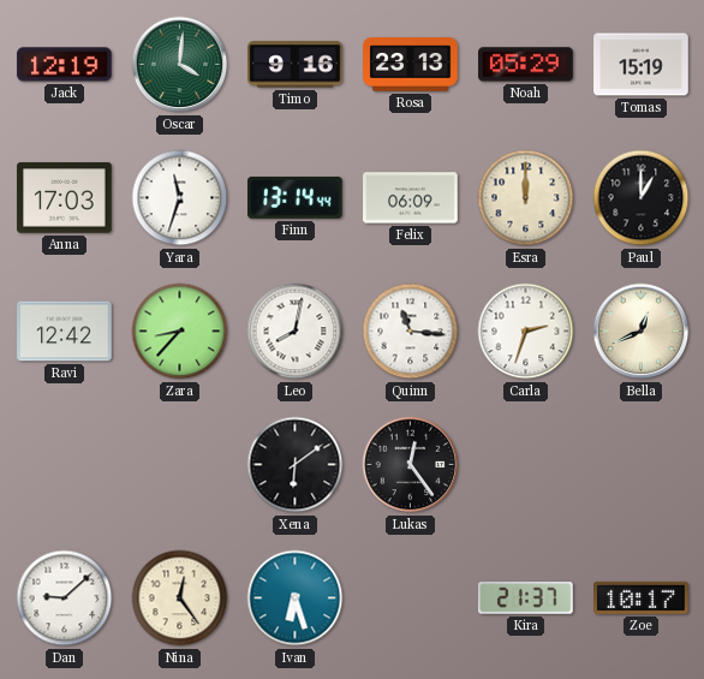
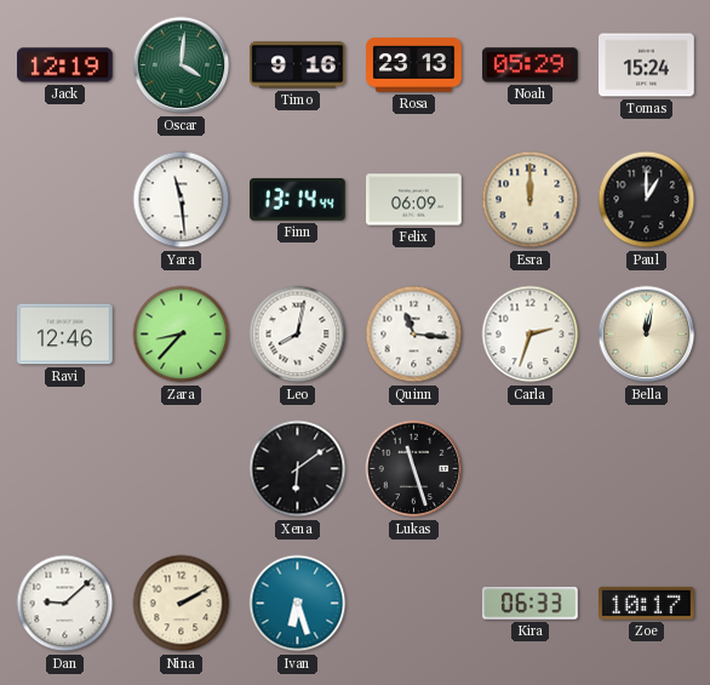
Tomas: 15:19 -> 15:24 (647, 65)
Anna: 17:03 -> none (65, 198)
Yara: 11:33 -> 11:29 (182, 200)
Ravi: 12:42 -> 12:46 (65, 335)
Bella: 12:41 -> 12:02 (647, 335)
Lukas: 12:24 -> 11:27 (414, 469)
Nina: 12:24 -> 2:10 (182, 604)
Kira: 21:37 -> 06:33 (531, 604)
